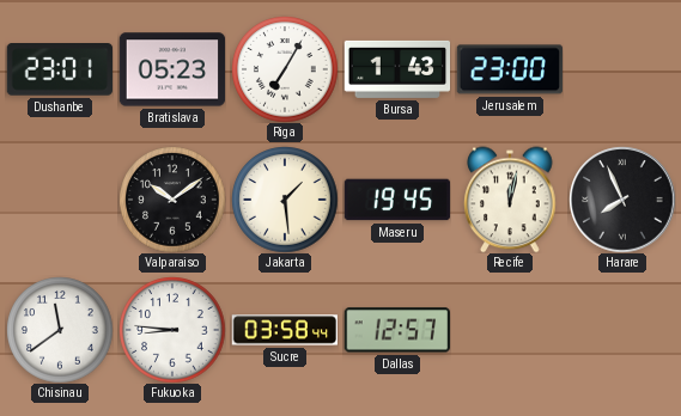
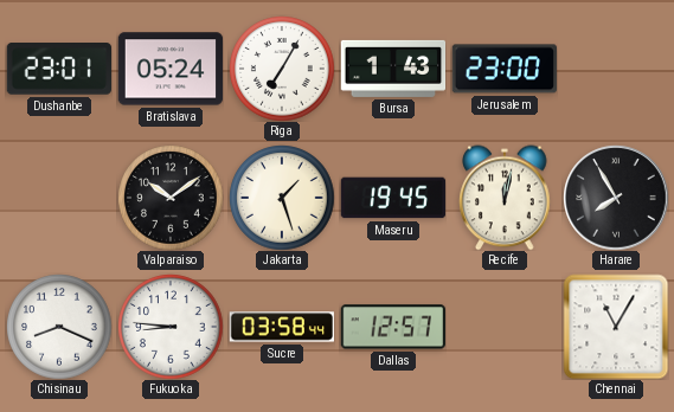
Bratislava: 05:23 -> 05:24 (171, 69)
Jakarta: 1:29 -> 1:27 (282, 198)
Harare: 7:56 -> 7:55 (616, 198)
Chisinau: 11:39 -> 8:19 (59, 327)
Chennai: none -> 11:05 (616, 327)
